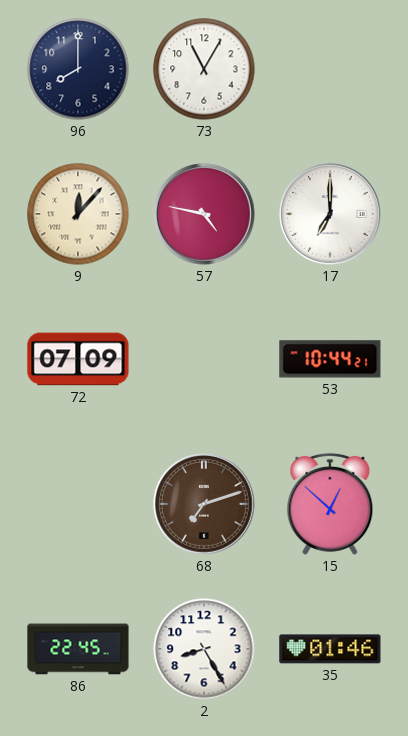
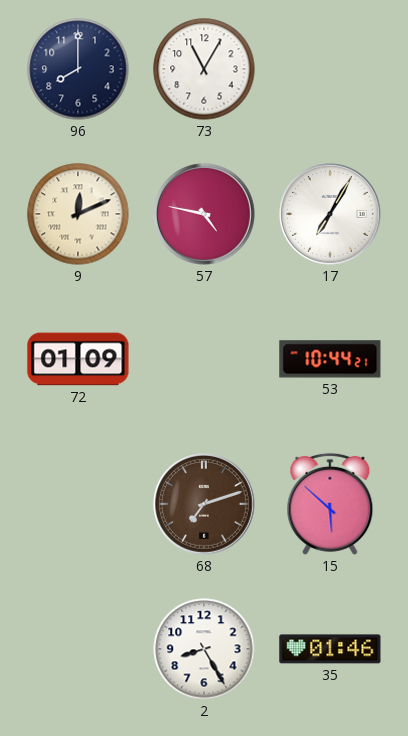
9: 12:07 -> 12:11 (78, 214)
17: 7:00 -> 7:05 (331, 215)
72: 07:09 -> 01:09 (78, 359)
15: 12:52 -> 5:52 (330, 504)
86: 22:45 -> none (78, 649)
